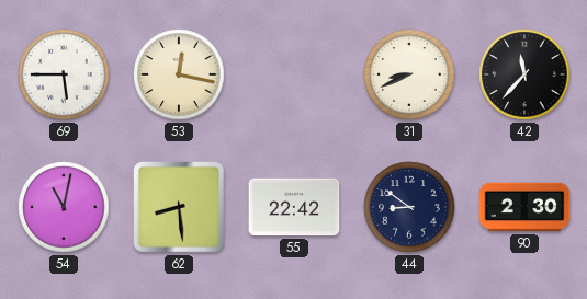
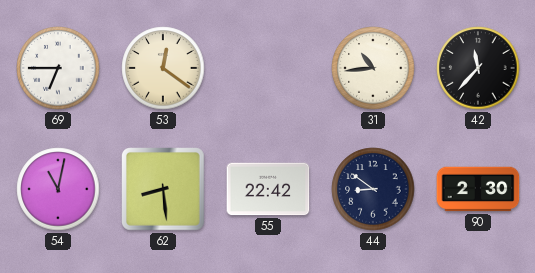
69: 5:45 -> 6:45 (58, 68)
53: 12:17 -> 12:21 (163, 68)
31: 8:41 -> 10:44 (373, 68)
